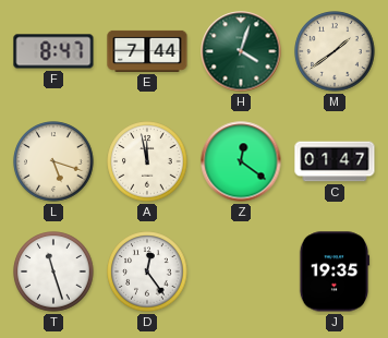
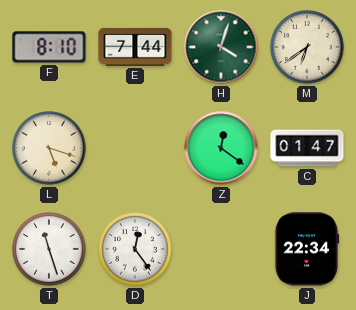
F: 8:47 -> 8:10 (49, 47)
M: 1:39 -> 6:39 (307, 47)
A: 11:58 -> none (147, 161)
J: 19:35 -> 22:34 (307, 249)
